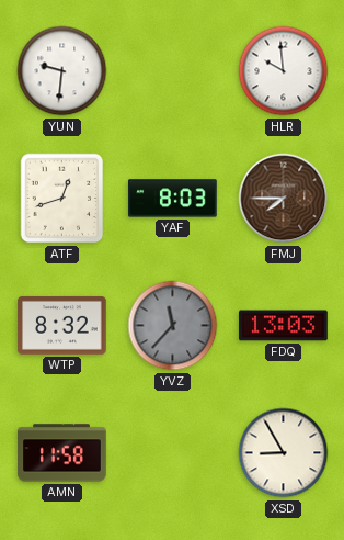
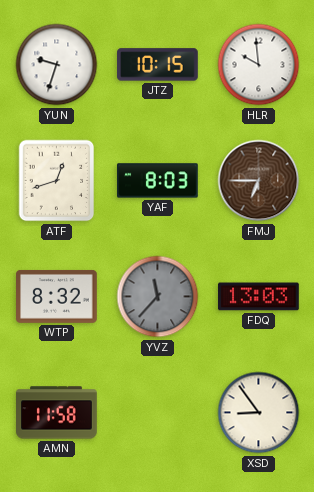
YUN: 9:31 -> 9:33 (57, 65)
JTZ: none -> 10:15 (158, 65)
FMJ: 7:45 -> 6:45 (259, 181)
XSD: 8:55 -> 8:54 (259, 413)
